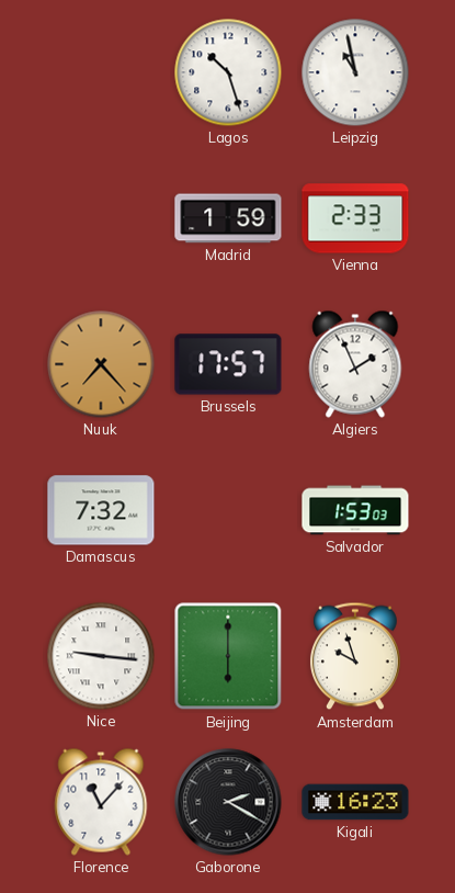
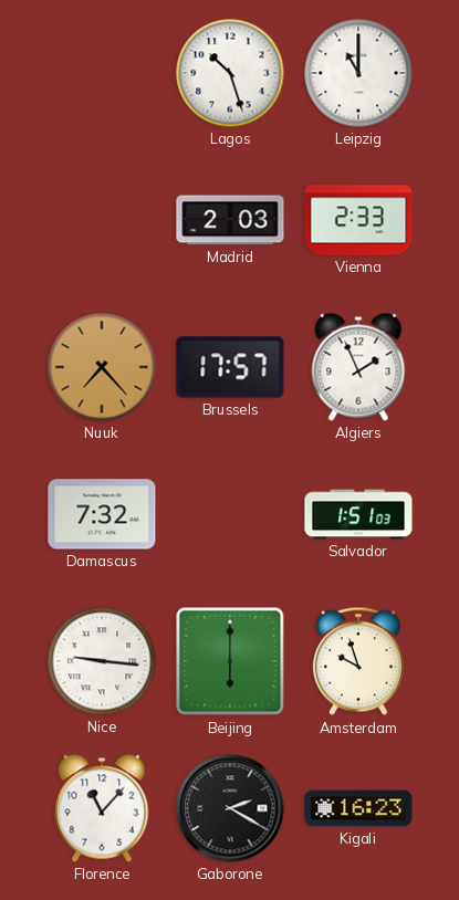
Leipzig: 10:58 -> 11:00 (358, 73)
Madrid: 1:59 -> 2:03 (230, 220)
Salvador: 1:53 -> 1:51 (358, 514)
